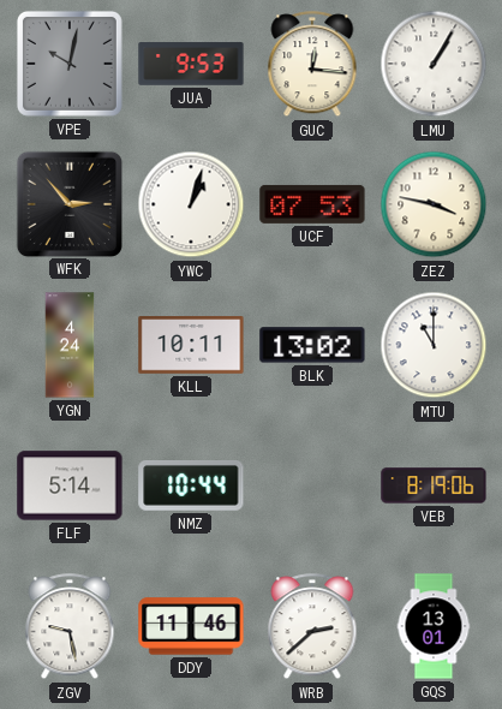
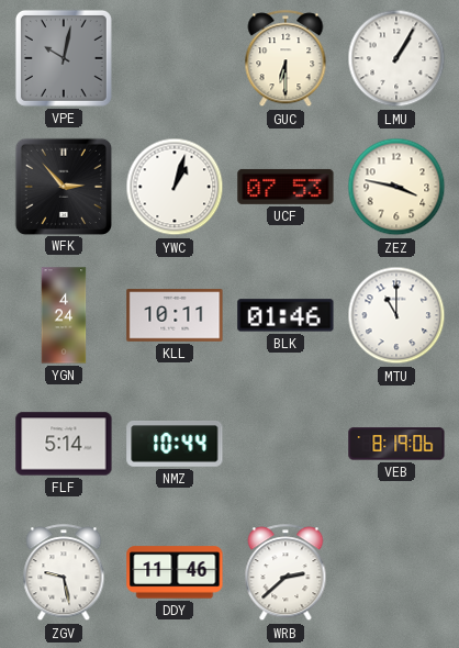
JUA: 9:53 -> none (191, 64)
GUC: 12:16 -> 6:30 (286, 59)
BLK: 13:02 -> 01:46 (286, 315)
GQS: 13:01 -> none (434, 626)
